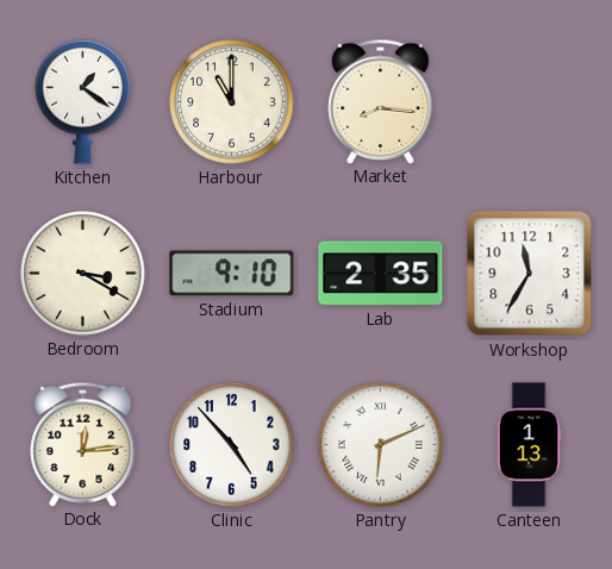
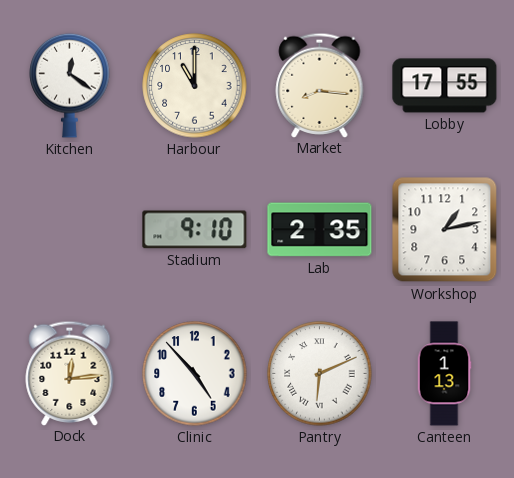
Kitchen: 1:21 -> 12:21 (70, 85)
Lobby: none -> 17:55 (445, 86)
Bedroom: 3:20 -> none (83, 274)
Workshop: 11:35 -> 1:13 (445, 230)
